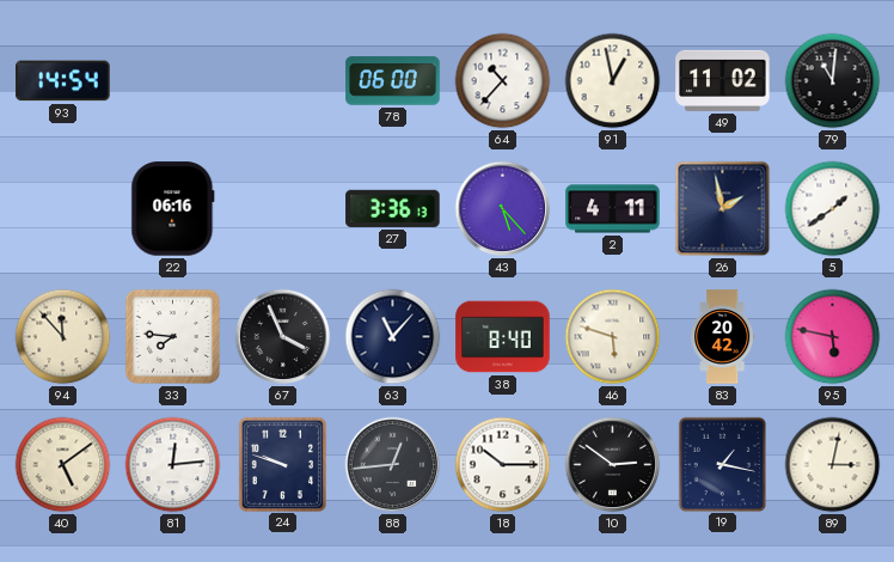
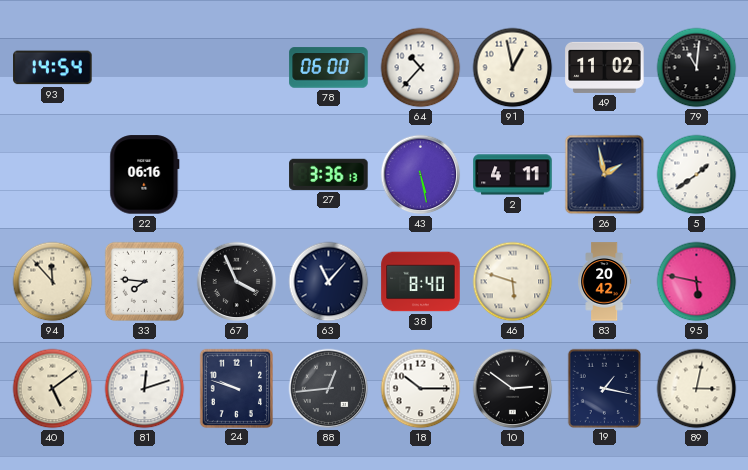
43: 5:23 -> 5:28 (421, 175)
81: 12:14 -> 12:12 (145, 389)
